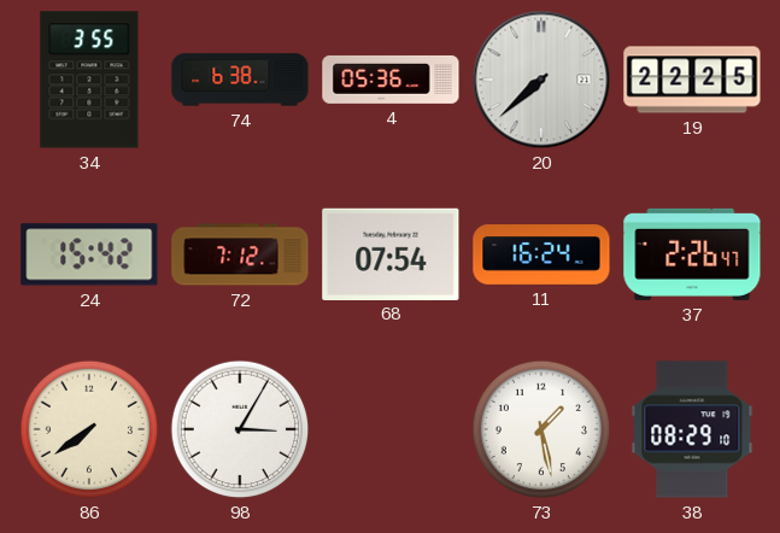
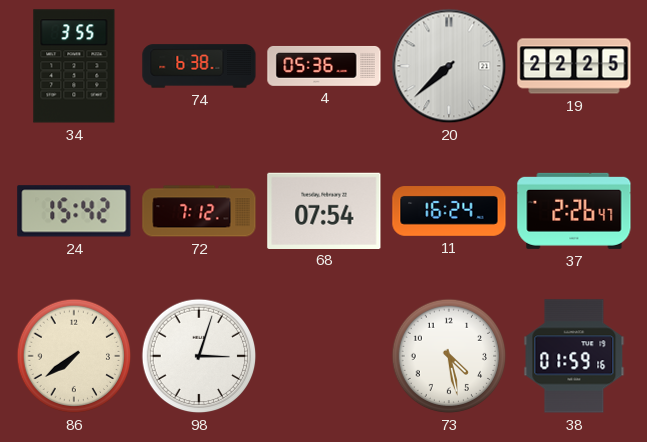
98: 3:05 -> 3:03 (199, 356)
73: 1:28 -> 4:28 (449, 356)
38: 08:29 -> 01:59 (574, 356)
